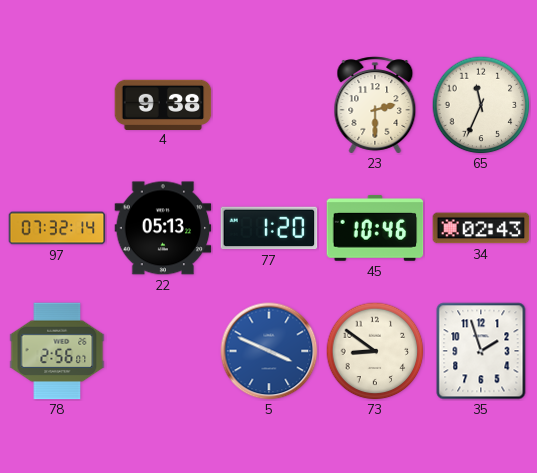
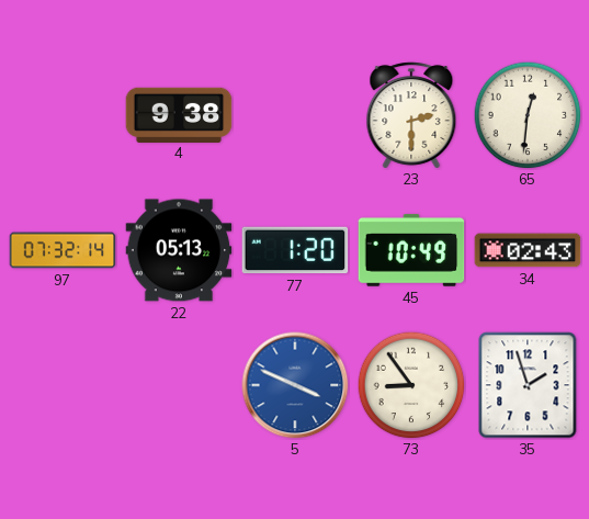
65: 11:34 -> 12:31 (528, 115)
45: 10:46 -> 10:49 (411, 250)
78: 2:56 -> none (57, 351)
73: 8:51 -> 8:54 (411, 385)
